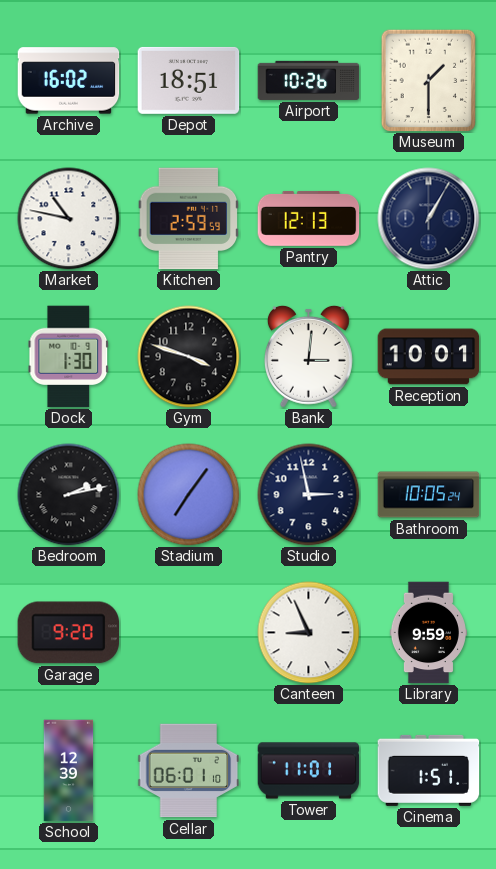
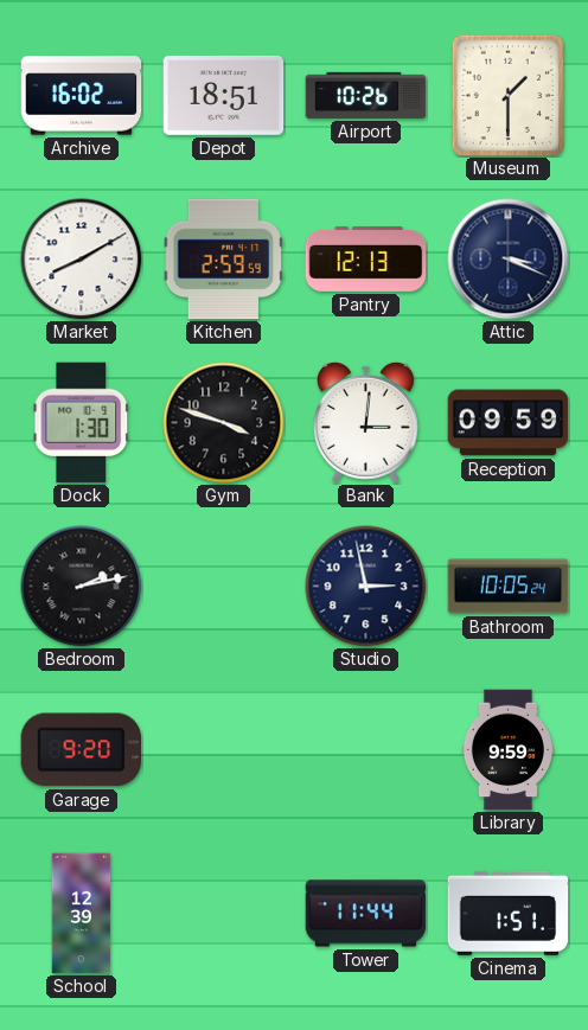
Market: 10:47 -> 8:10 (82, 260)
Attic: 1:05 -> 3:19 (509, 260)
Reception: 10:01 -> 09:59 (509, 423)
Stadium: 7:06 -> none (189, 495)
Canteen: 8:56 -> none (309, 633)
Cellar: 06:01 -> none (189, 771)
Tower: 11:01 -> 11:44 (366, 914)
